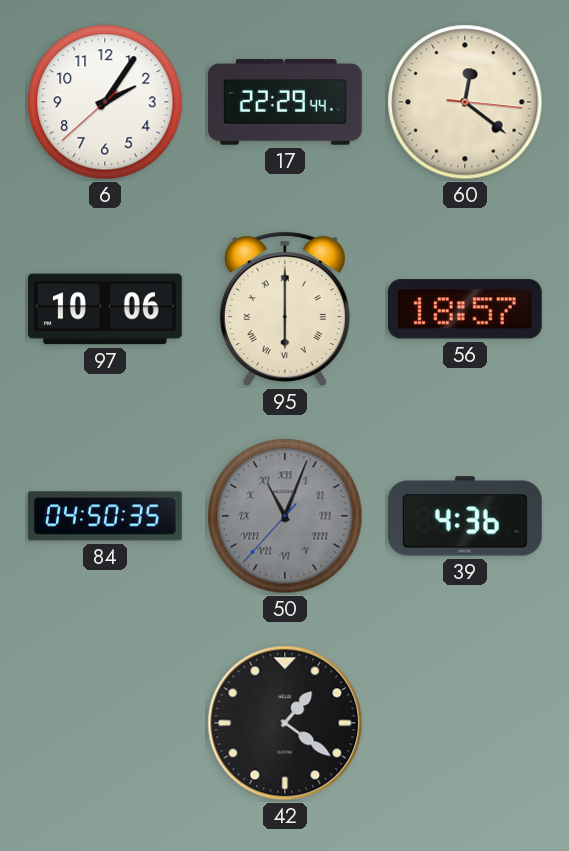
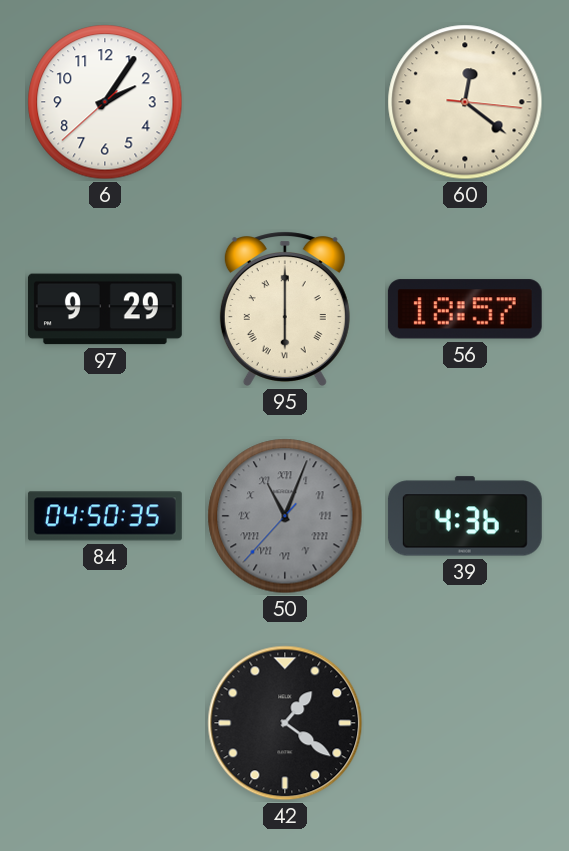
17: 22:29 -> none (285, 102)
97: 10:06 -> 9:29 (105, 309)
